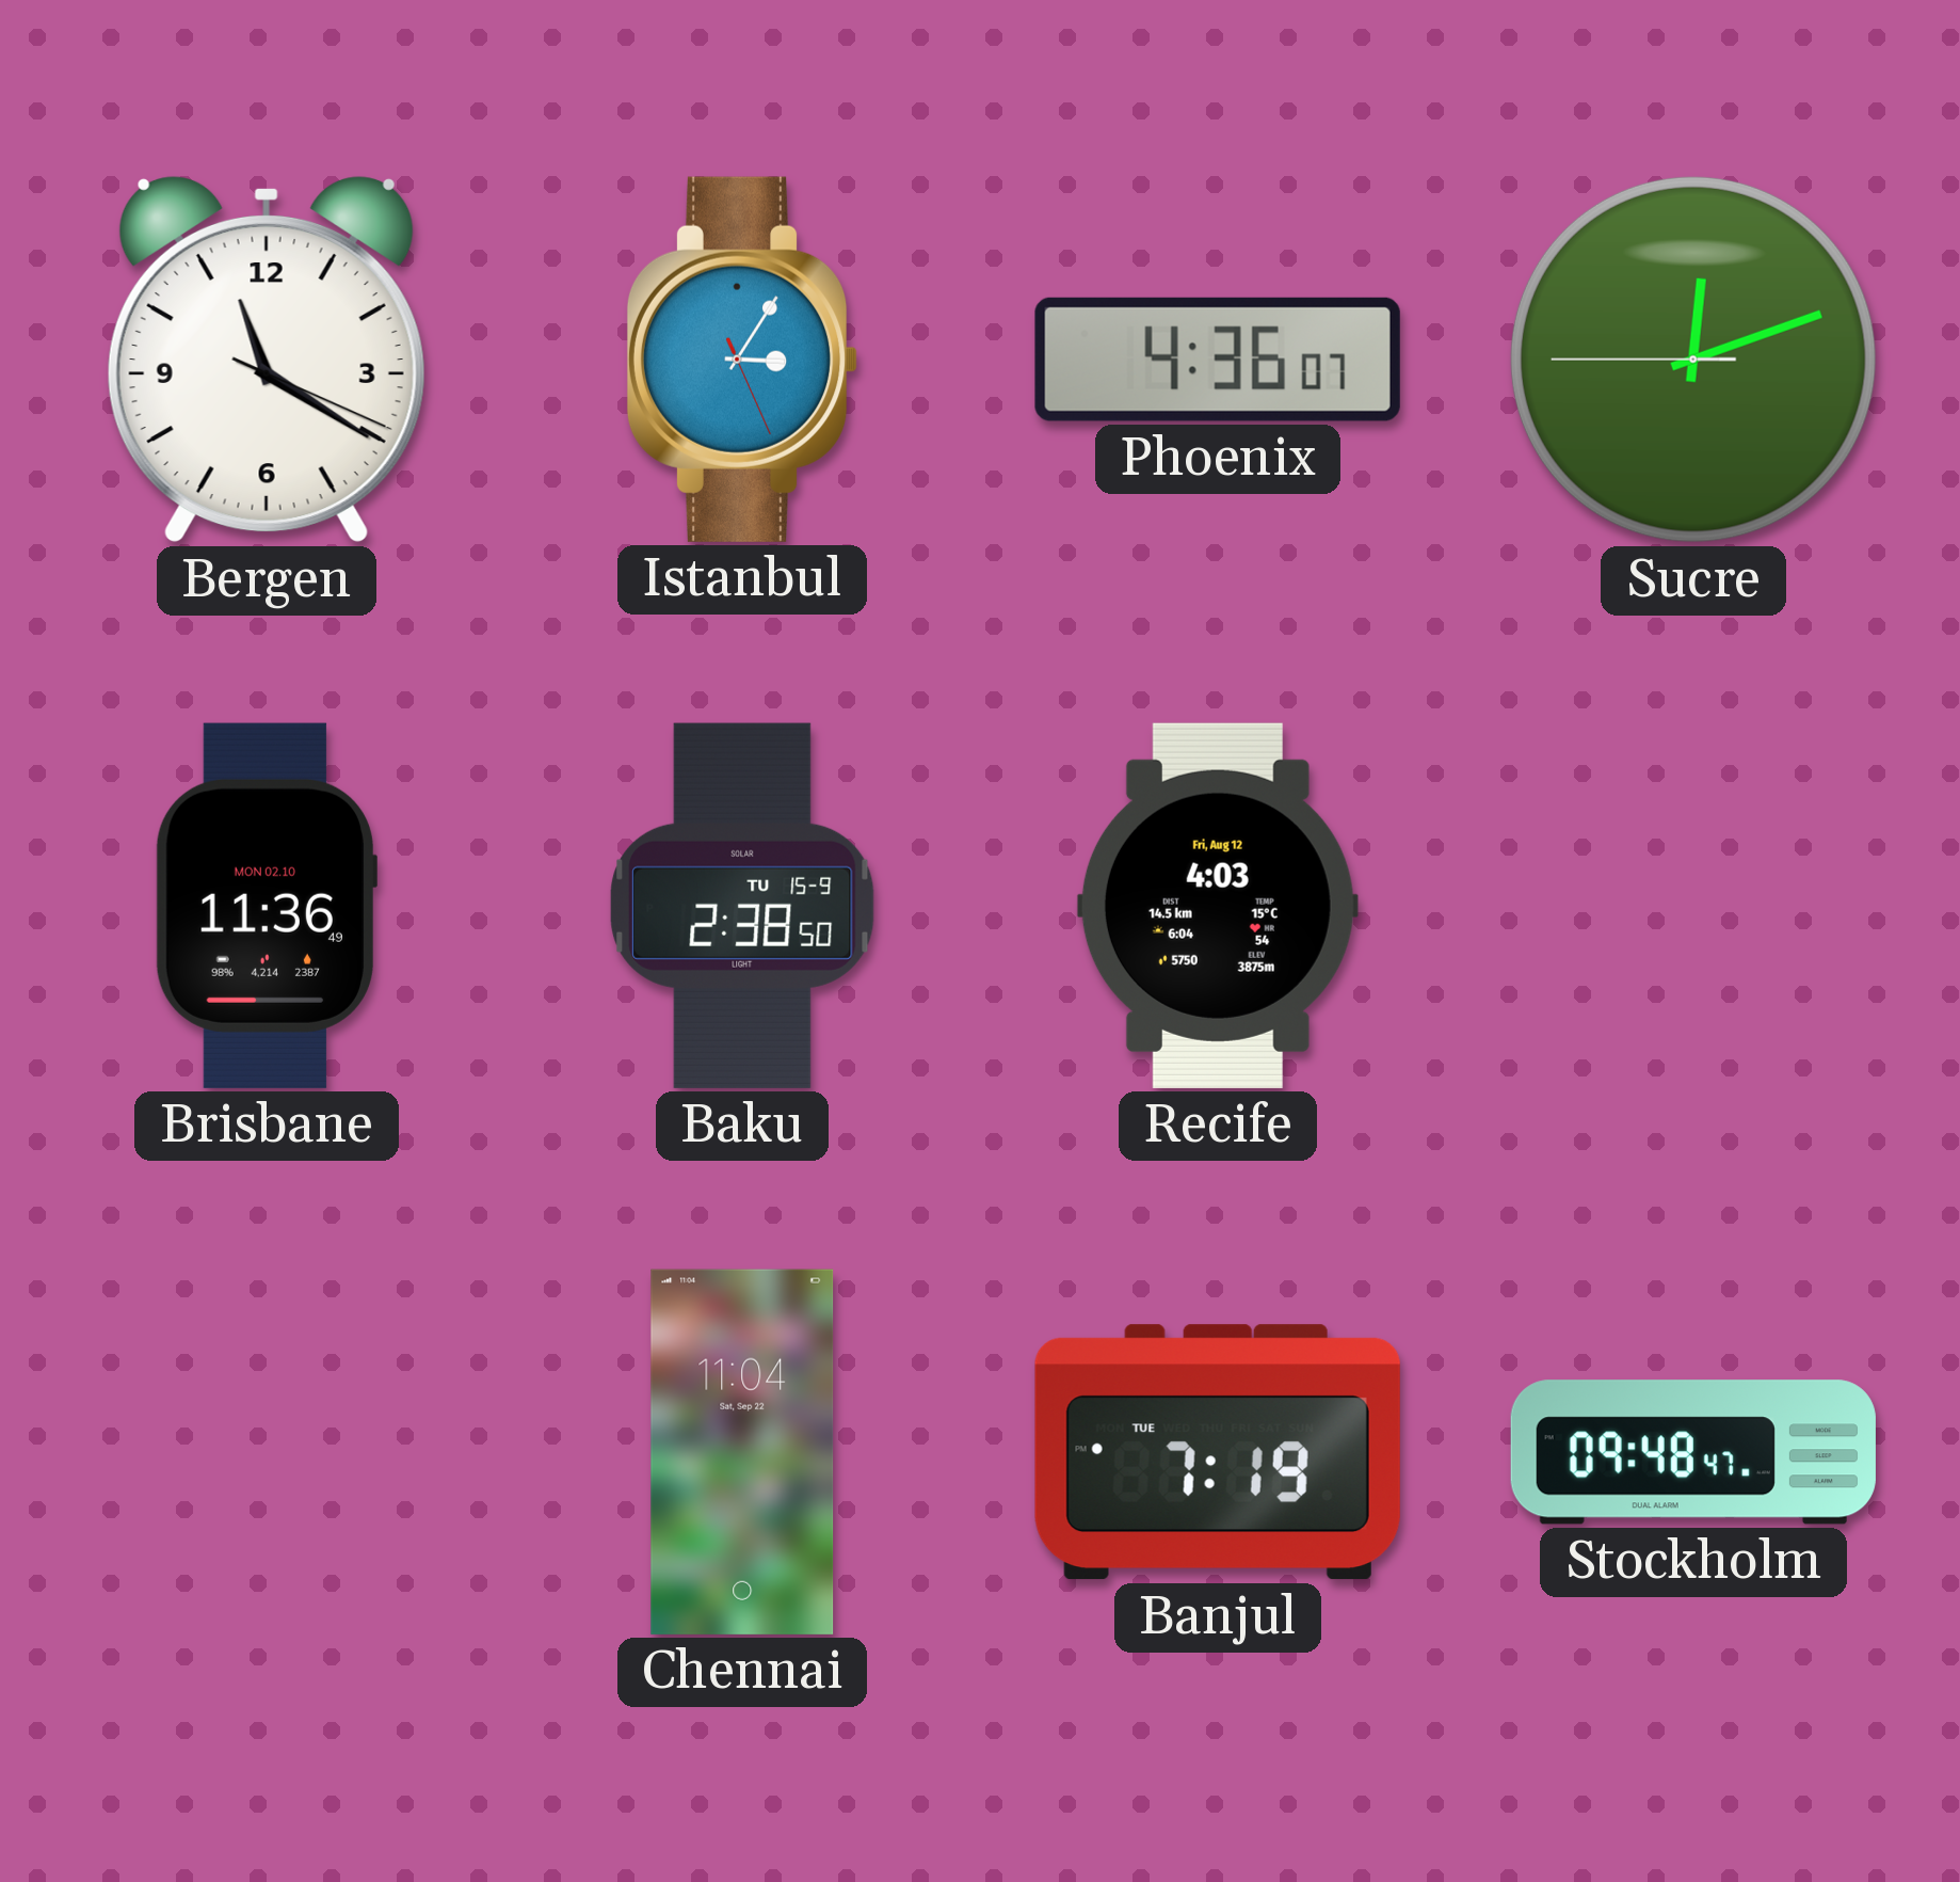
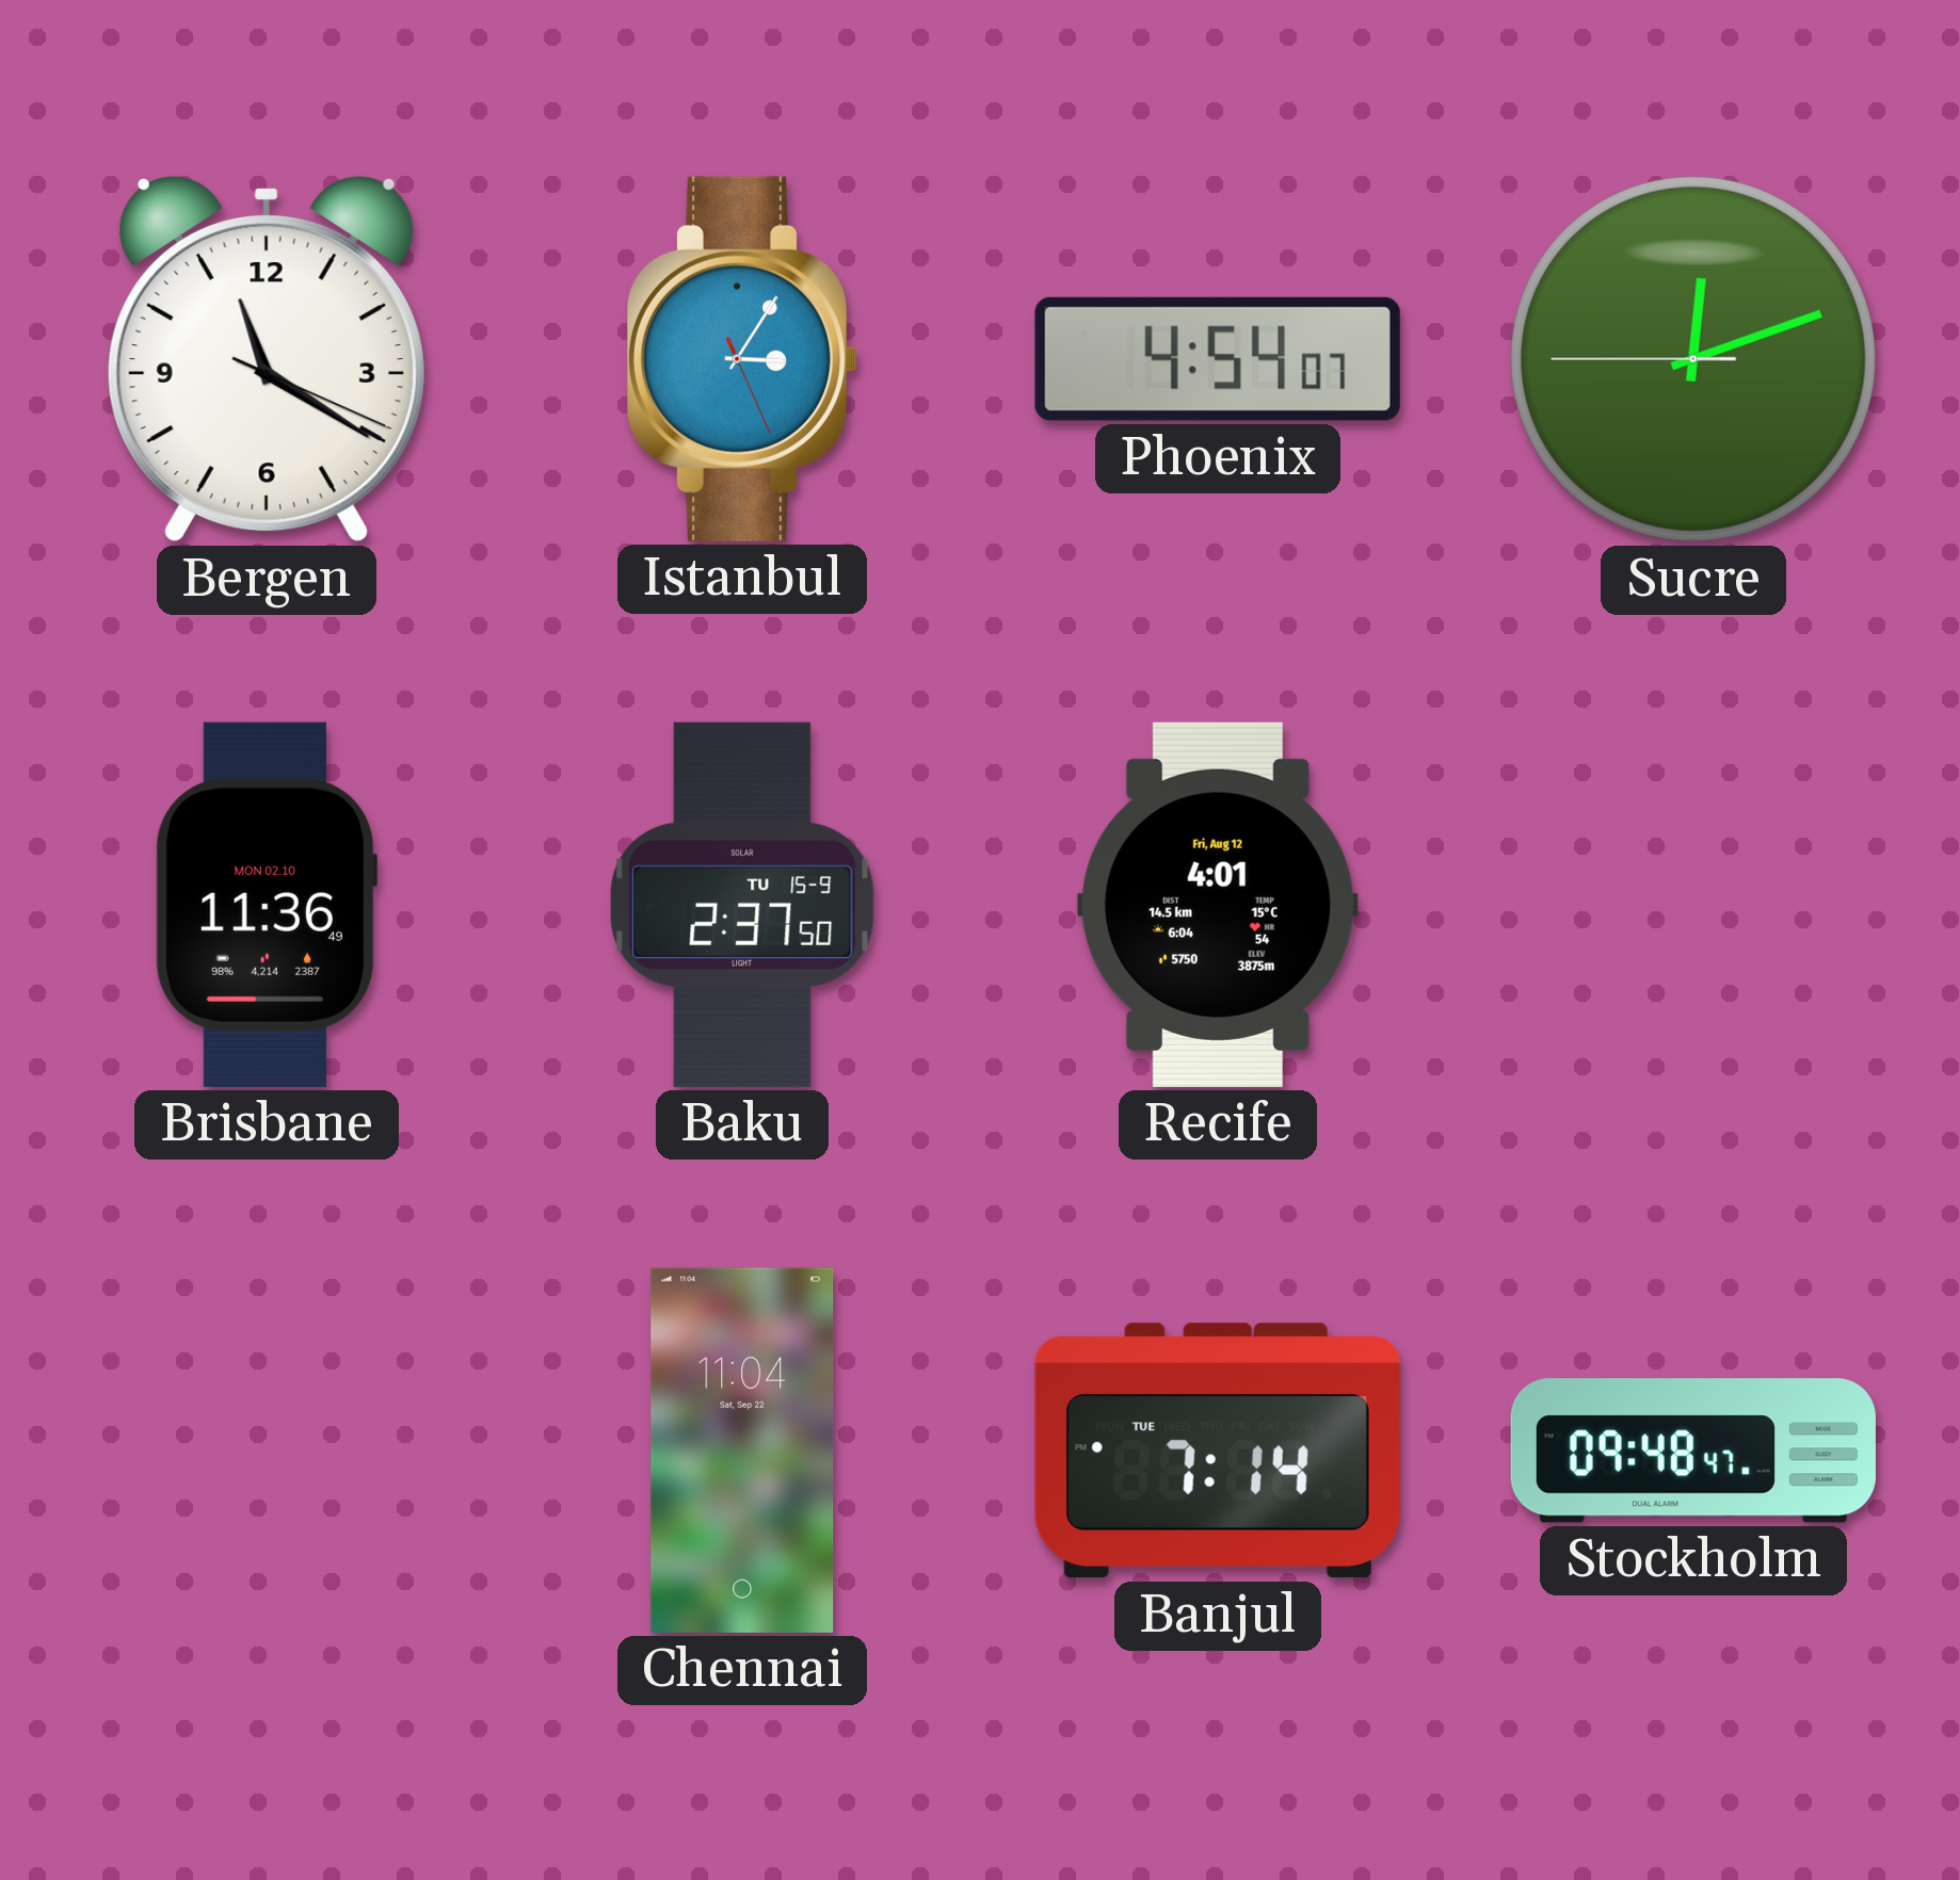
Phoenix: 4:36 -> 4:54 (1218, 359)
Baku: 2:38 -> 2:37 (742, 905)
Recife: 4:03 -> 4:01 (1218, 905)
Banjul: 7:19 -> 7:14 (1218, 1450)
